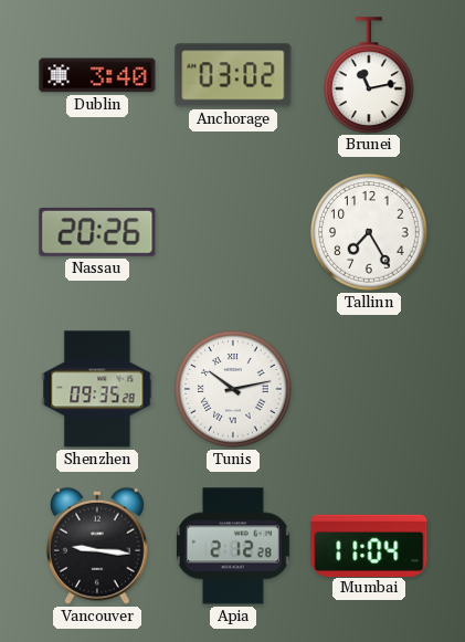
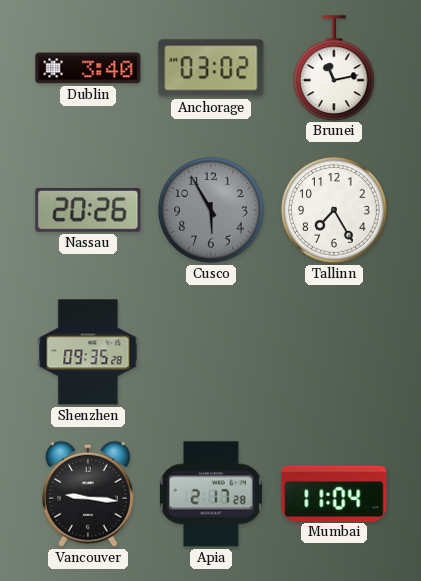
Cusco: none -> 5:55 (211, 210)
Tunis: 10:13 -> none (233, 389)
Apia: 2:12 -> 2:17 (211, 494)
